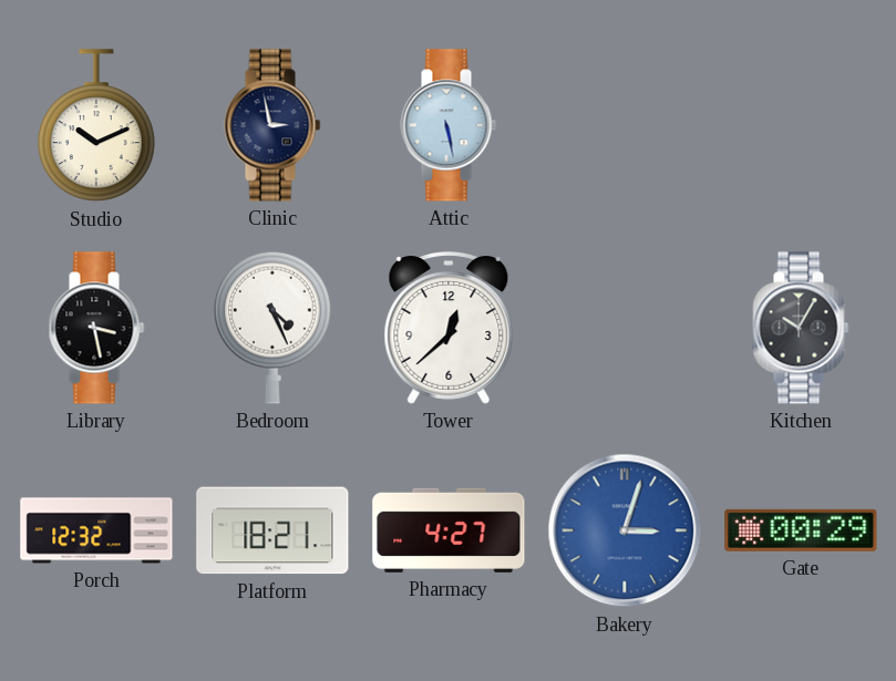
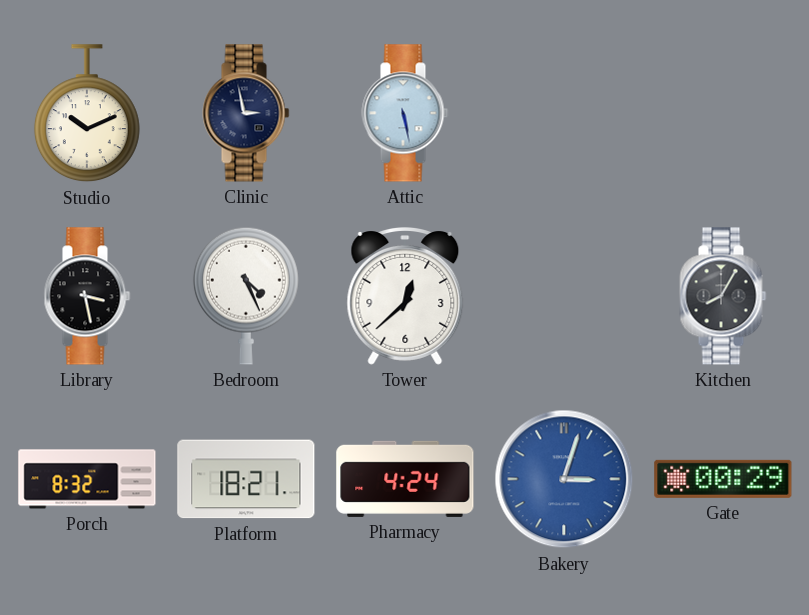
Kitchen: 10:05 -> 8:05 (723, 296)
Porch: 12:32 -> 8:32 (87, 479)
Pharmacy: 4:27 -> 4:24 (405, 479)
